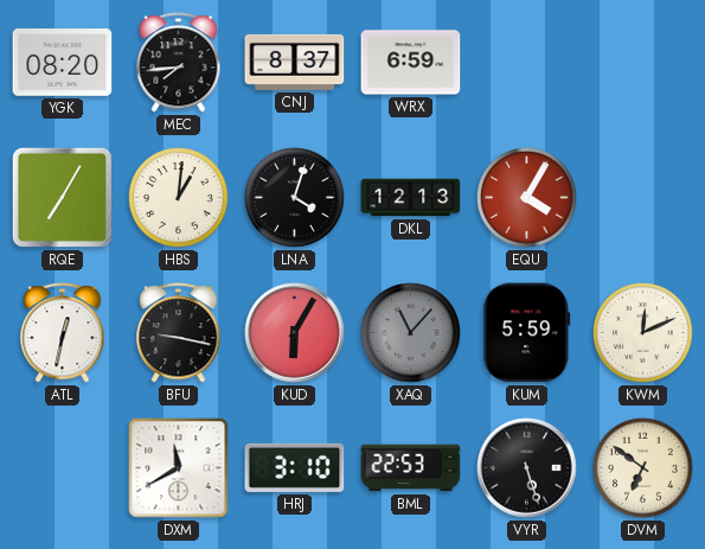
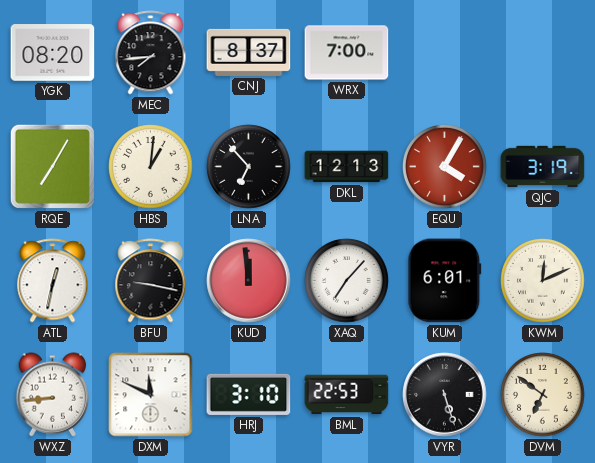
WRX: 6:59 -> 7:00 (347, 53)
LNA: 4:03 -> 6:53 (249, 167)
QJC: none -> 3:19 (543, 167)
KUD: 6:05 -> 11:59 (249, 281)
XAQ: 11:07 -> 7:07 (347, 281)
XAQ dial: grey -> white (347, 281)
KUM: 5:59 -> 6:01 (445, 281)
WXZ: none -> 8:44 (53, 395)
DXM: 11:40 -> 11:49 (151, 395)
